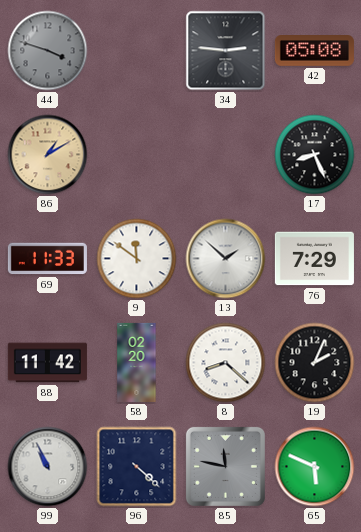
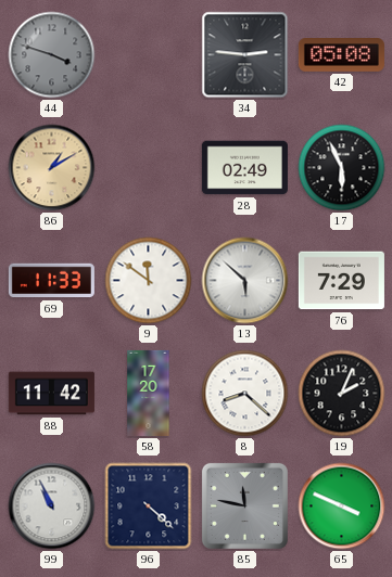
28: none -> 02:49 (244, 168)
17: 8:26 -> 5:56 (342, 168)
13: 1:52 -> 5:52 (245, 281)
58: 02:20 -> 17:20 (149, 393)
65: 5:49 -> 3:49 (342, 507)
